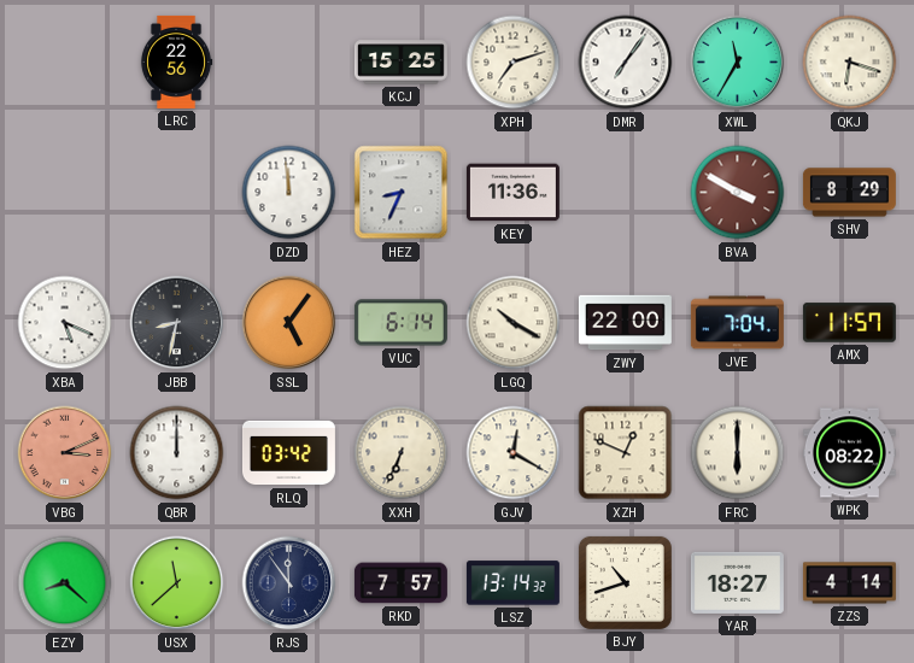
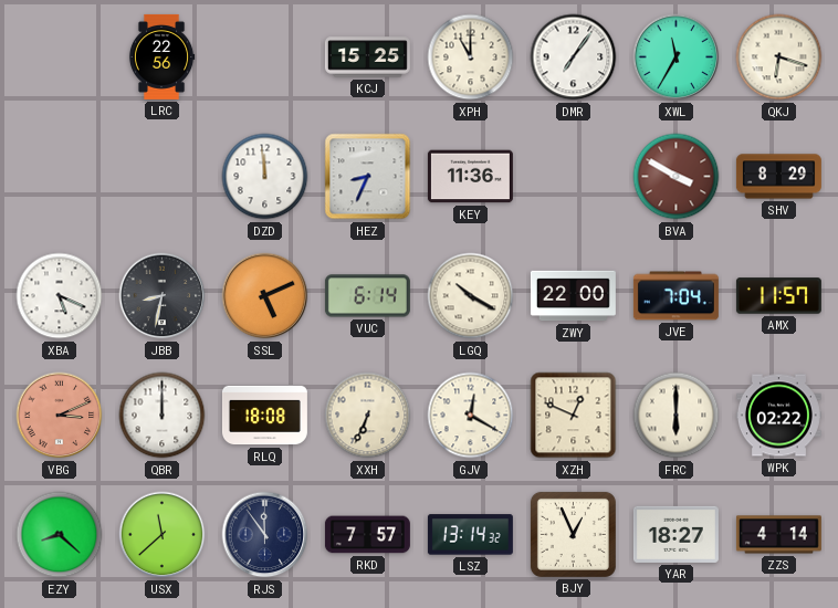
XPH: 7:12 -> 11:00 (471, 57)
SSL: 5:06 -> 5:11 (265, 296)
RLQ: 03:42 -> 18:08 (264, 416)
WPK: 08:22 -> 02:22 (778, 416)
BJY: 10:42 -> 12:56 (573, 534)
